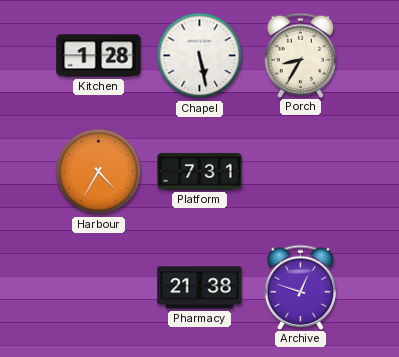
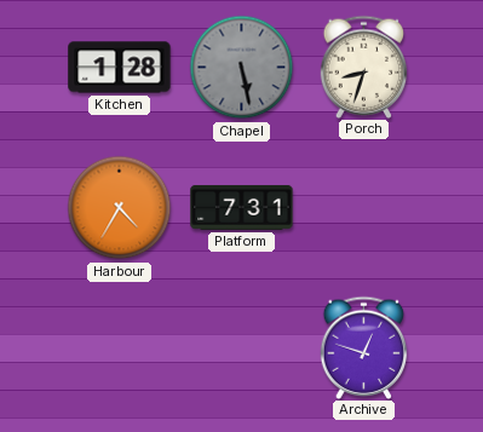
Chapel dial: white -> grey (242, 68)
Porch: 8:35 -> 8:33 (364, 67)
Pharmacy: 21:38 -> none (200, 288)
